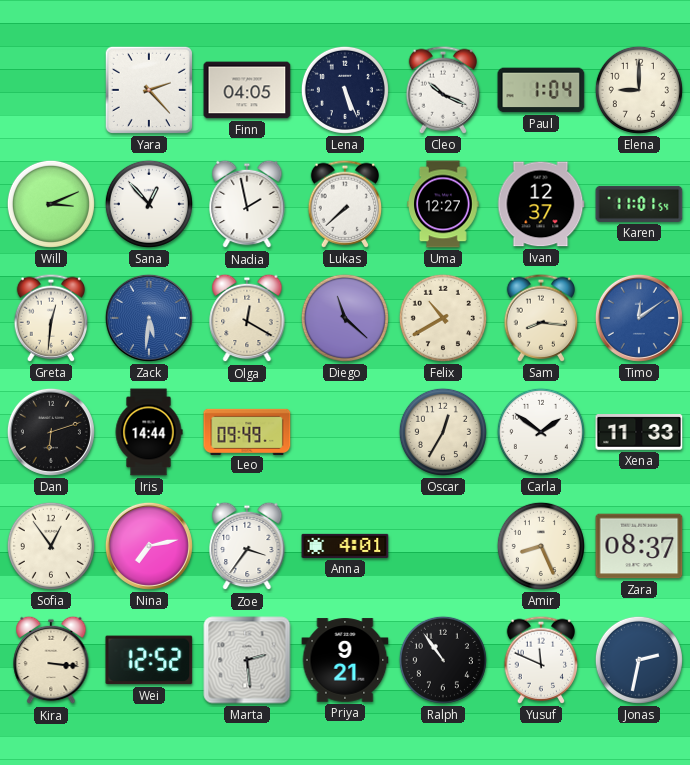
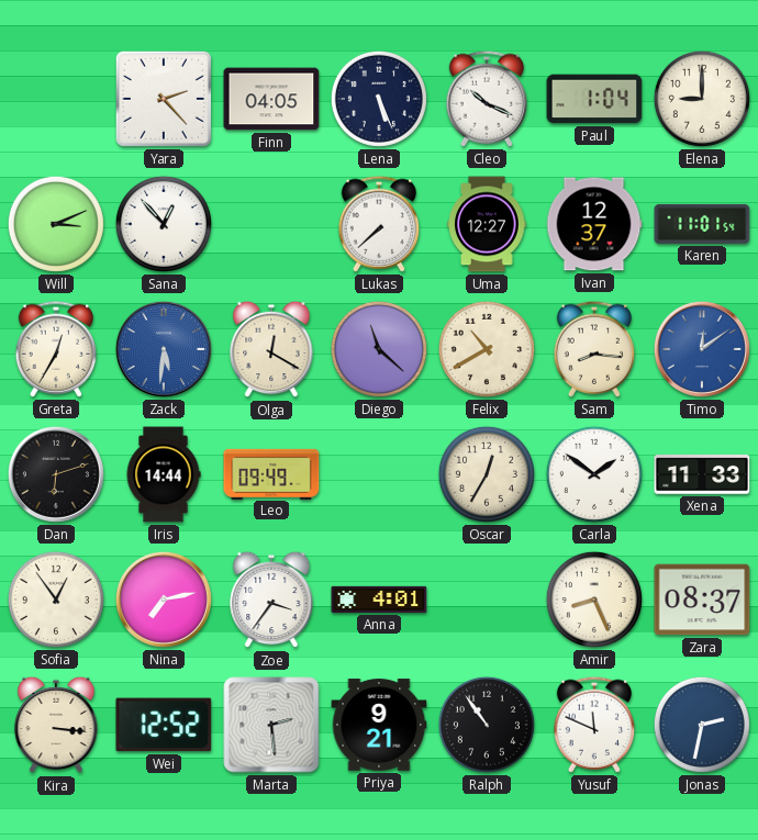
Nadia: 1:58 -> none (247, 204)
Greta: 12:31 -> 12:35 (56, 349)
